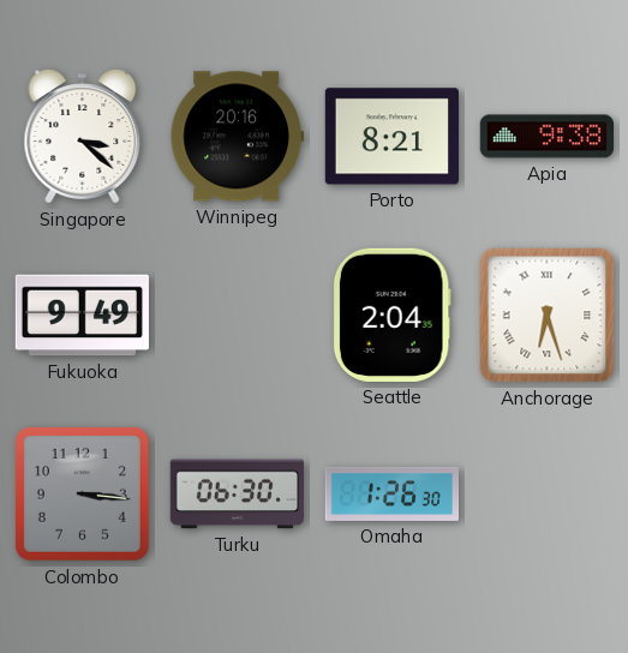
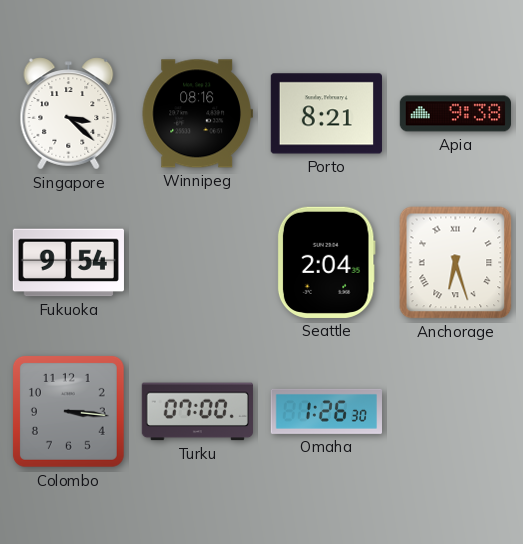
Winnipeg: 20:16 -> 08:16 (197, 114)
Fukuoka: 9:49 -> 9:54 (68, 263)
Turku: 06:30 -> 07:00 (197, 412)
